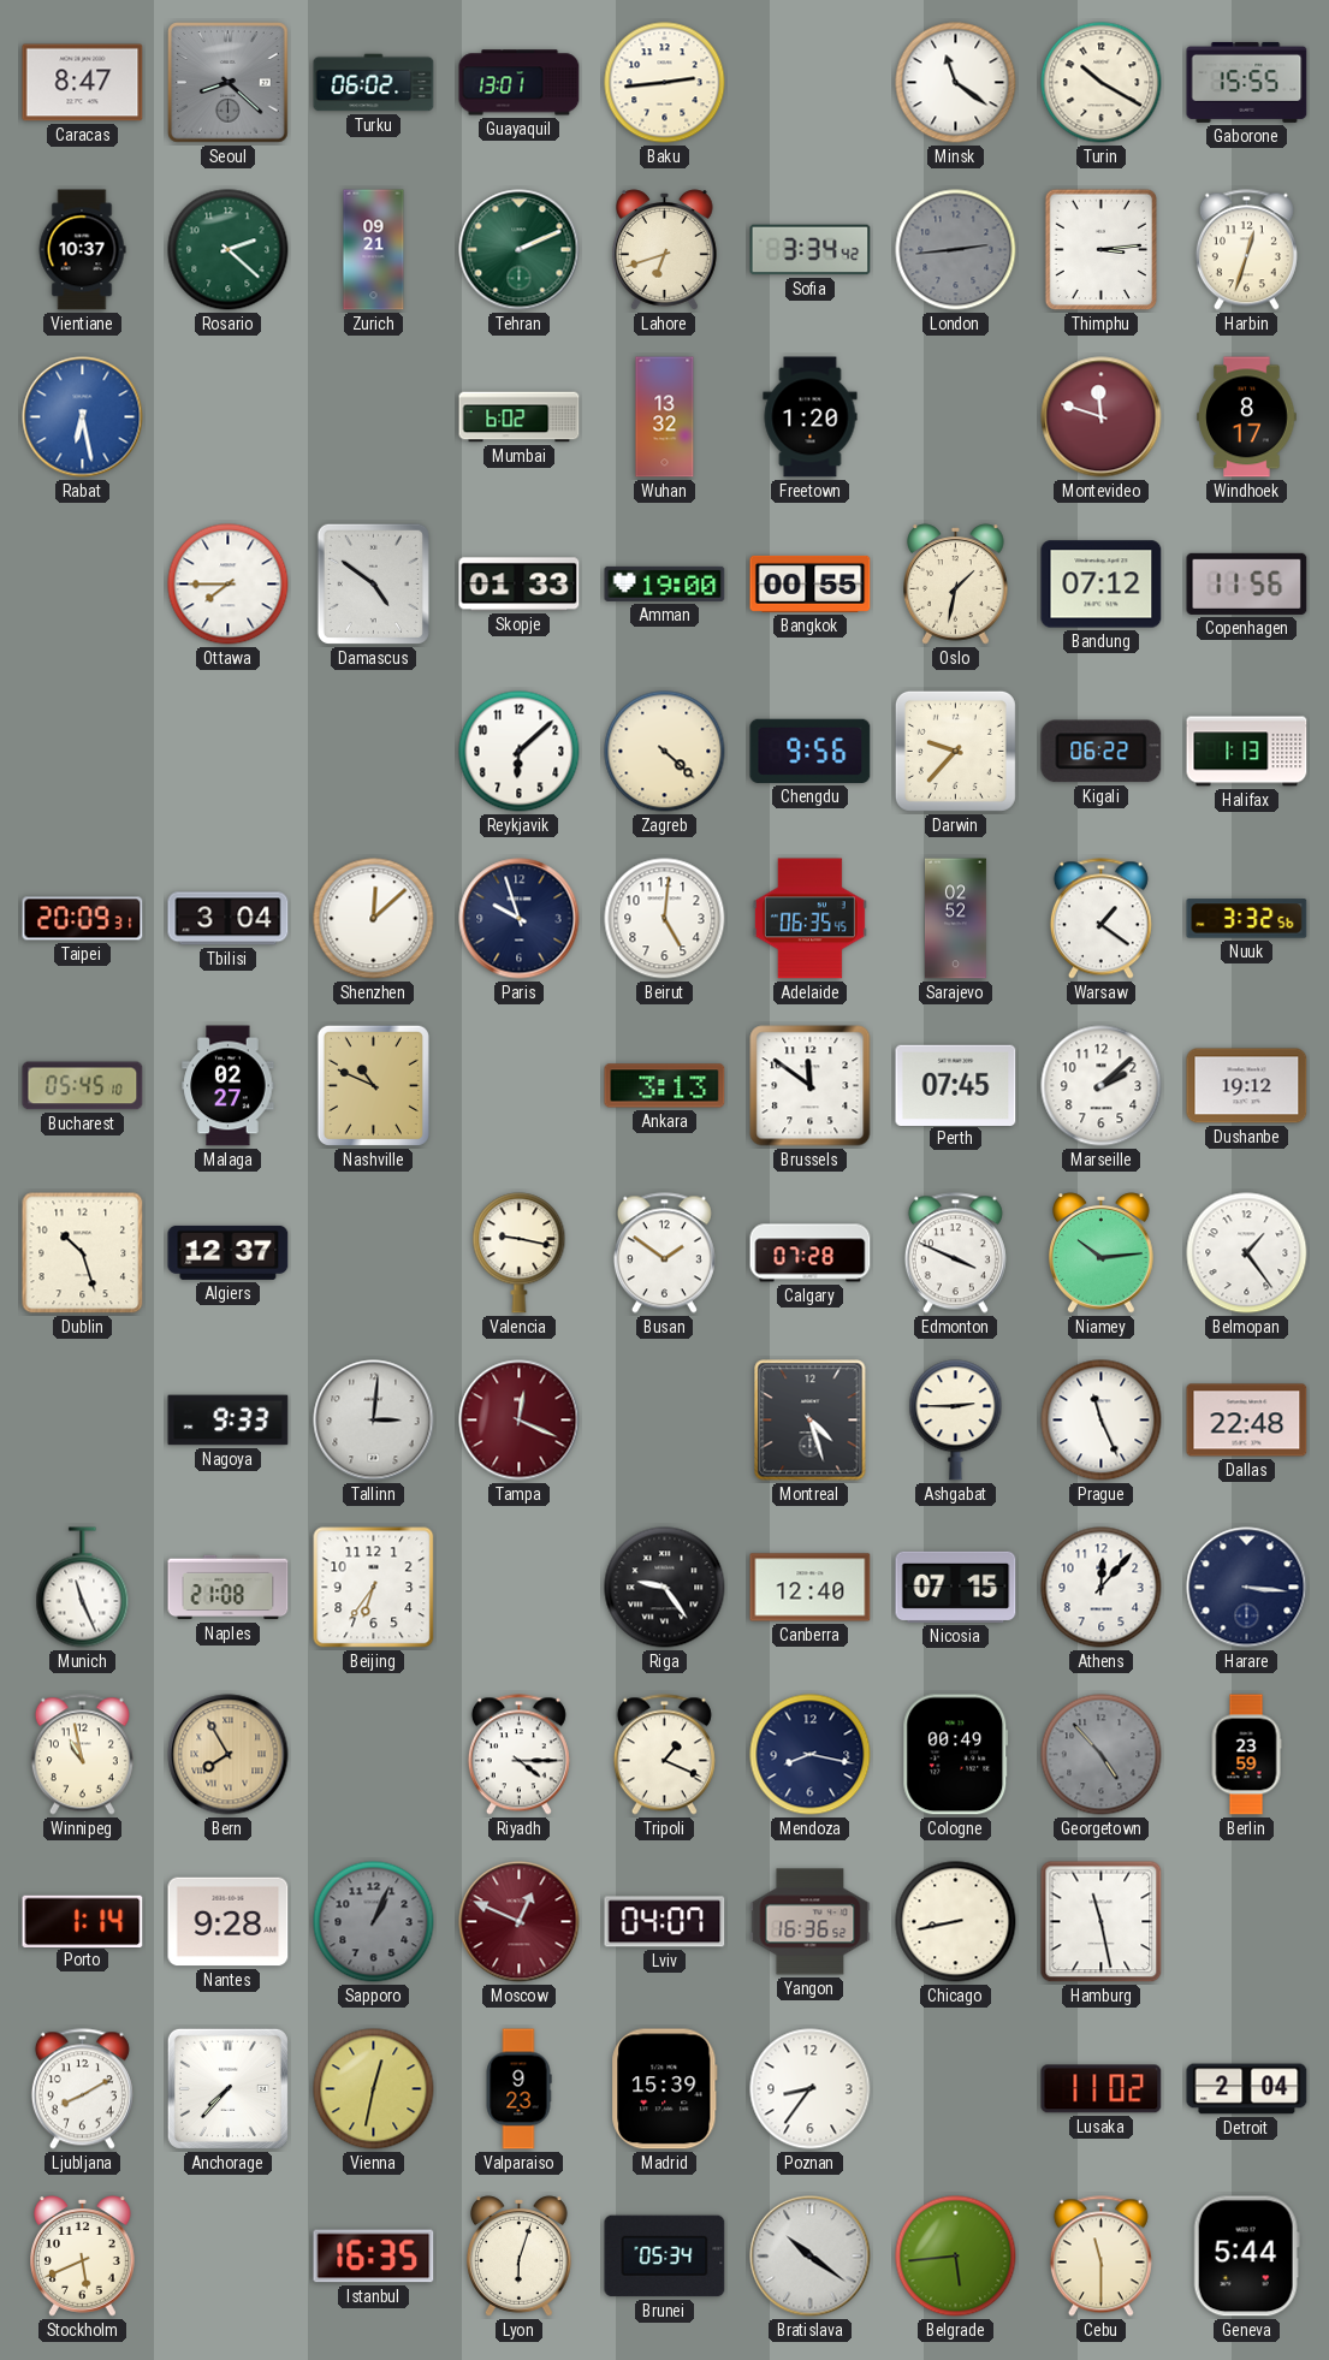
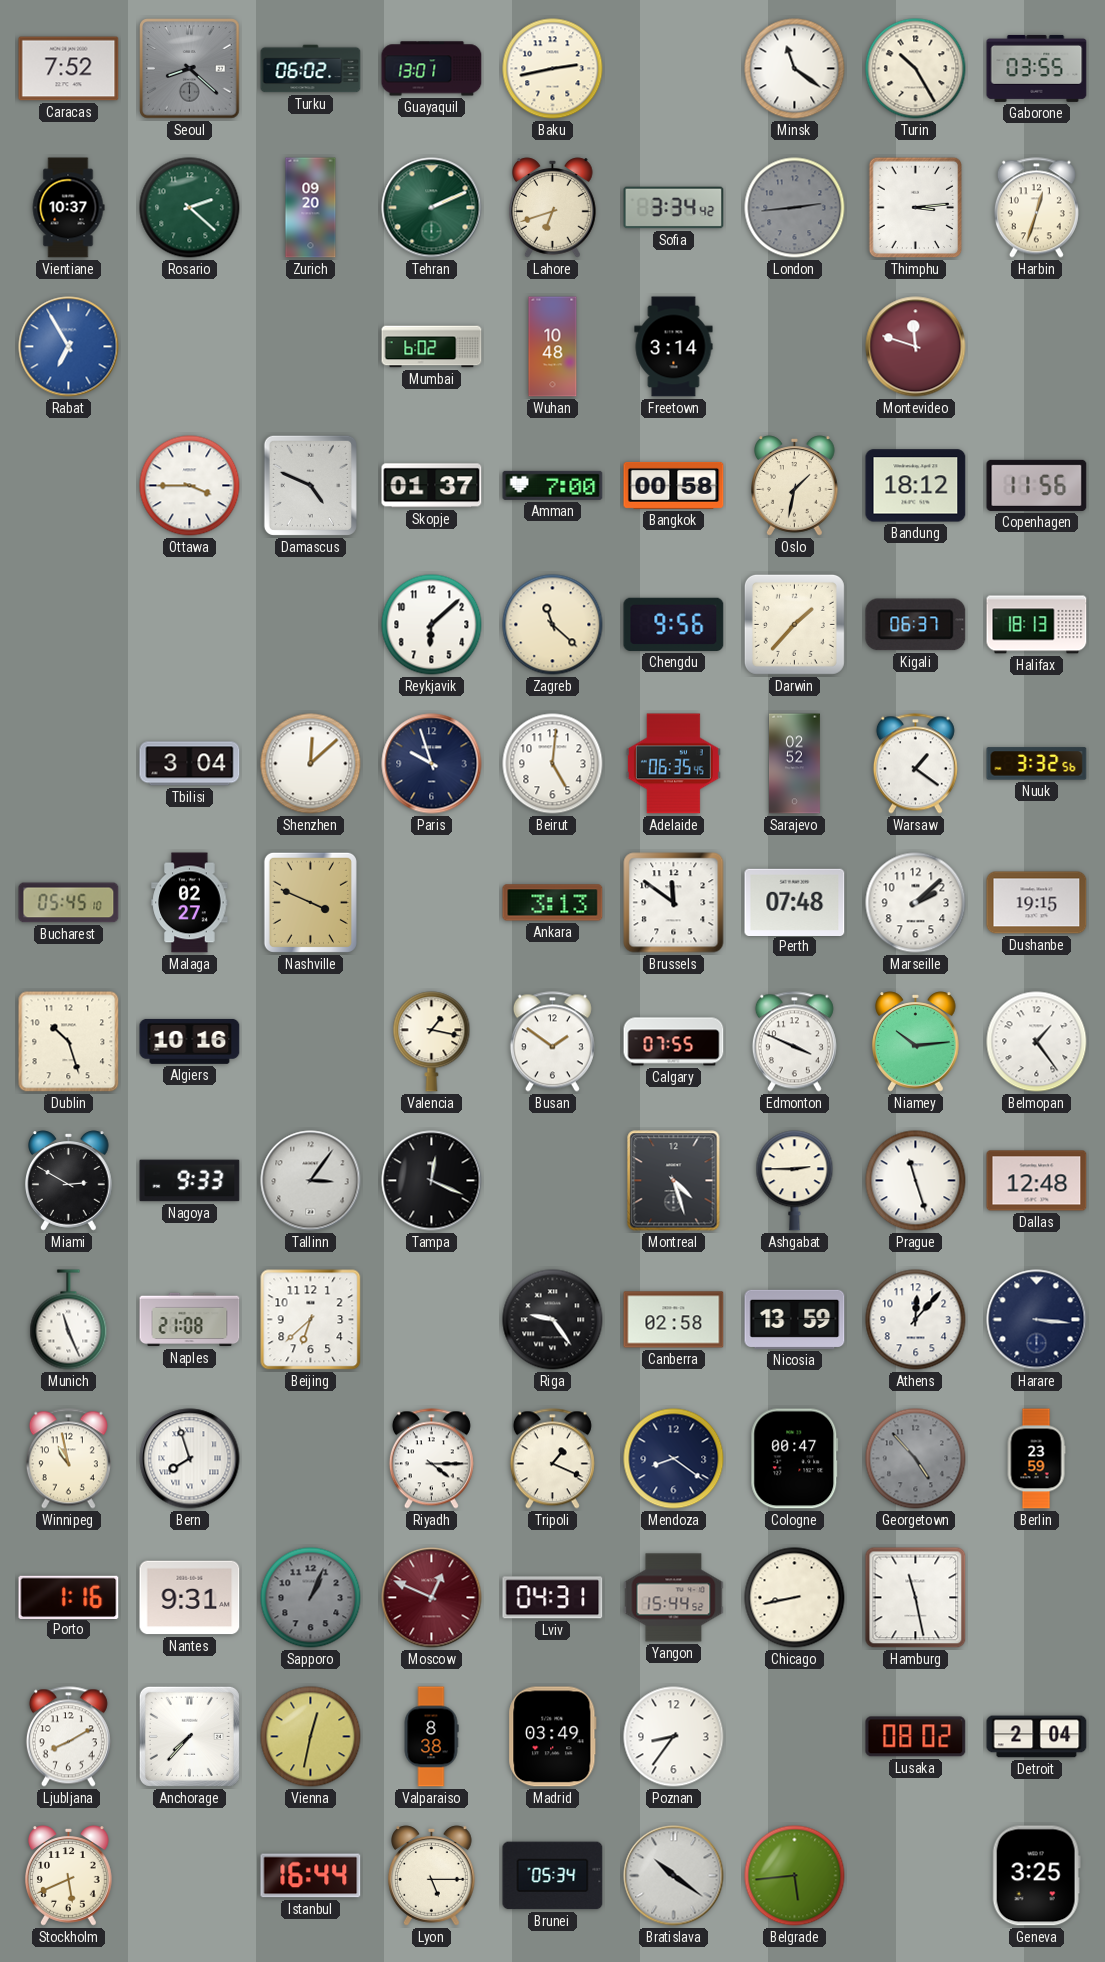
Caracas: 8:47 -> 7:52 (69, 69)
Baku: 2:44 -> 2:43 (553, 69)
Turin: 10:20 -> 10:25 (916, 69)
Gaborone: 15:55 -> 03:55 (1037, 68)
Zurich: 09:21 -> 09:20 (311, 208)
Rabat: 6:28 -> 6:55 (69, 347)
Wuhan: 13:32 -> 10:48 (553, 347)
Freetown: 1:20 -> 3:14 (674, 347)
Windhoek: 8:17 -> none (1247, 417)
Ottawa: 7:45 -> 3:45 (190, 486)
Damascus: 4:51 -> 4:49 (310, 485)
Skopje: 01:33 -> 01:37 (432, 486)
Amman: 19:00 -> 7:00 (553, 485)
Bangkok: 00:55 -> 00:58 (674, 485)
Bandung: 07:12 -> 18:12 (916, 486)
Zagreb: 4:22 -> 11:22 (553, 625)
Darwin: 9:37 -> 1:37 (794, 624)
Kigali: 06:22 -> 06:37 (916, 625)
Halifax: 1:13 -> 18:13 (1037, 625)
Taipei: 20:09 -> none (83, 919)
Nashville: 10:49 -> 3:49 (310, 902)
Perth: 07:45 -> 07:48 (795, 902)
Dushanbe: 19:12 -> 19:15 (1037, 903)
Algiers: 12:37 -> 10:16 (190, 1041)
Valencia: 9:17 -> 1:17 (432, 1042)
Calgary: 07:28 -> 07:55 (674, 1042)
Miami: none -> 2:50 (69, 1181)
Tallinn: 3:01 -> 3:06 (311, 1181)
Tampa dial: burgundy -> black (432, 1181)
Prague: 11:26 -> 11:27 (916, 1181)
Dallas: 22:48 -> 12:48 (1037, 1181)
Beijing: 6:36 -> 6:38 (311, 1320)
Canberra: 12:40 -> 02:58 (674, 1320)
Nicosia: 07:15 -> 13:59 (795, 1319)
Bern: 7:55 -> 7:57 (190, 1459)
Bern dial: champagne -> white (190, 1459)
Mendoza: 8:17 -> 8:21 (674, 1459)
Cologne: 00:49 -> 00:47 (795, 1459)
Porto: 1:14 -> 1:16 (69, 1597)
Nantes: 9:28 -> 9:31 (190, 1598)
Lviv: 04:07 -> 04:31 (553, 1598)
Yangon: 16:36 -> 15:44 (674, 1598)
Valparaiso: 9:23 -> 8:38 (431, 1737)
Madrid: 15:39 -> 03:49 (553, 1737)
Lusaka: 11:02 -> 08:02 (916, 1737)
Istanbul: 16:35 -> 16:44 (311, 1876)
Lyon: 6:03 -> 5:15 (432, 1876)
Cebu: 11:30 -> none (1100, 2257)
Geneva: 5:44 -> 3:25 (1036, 1876)
